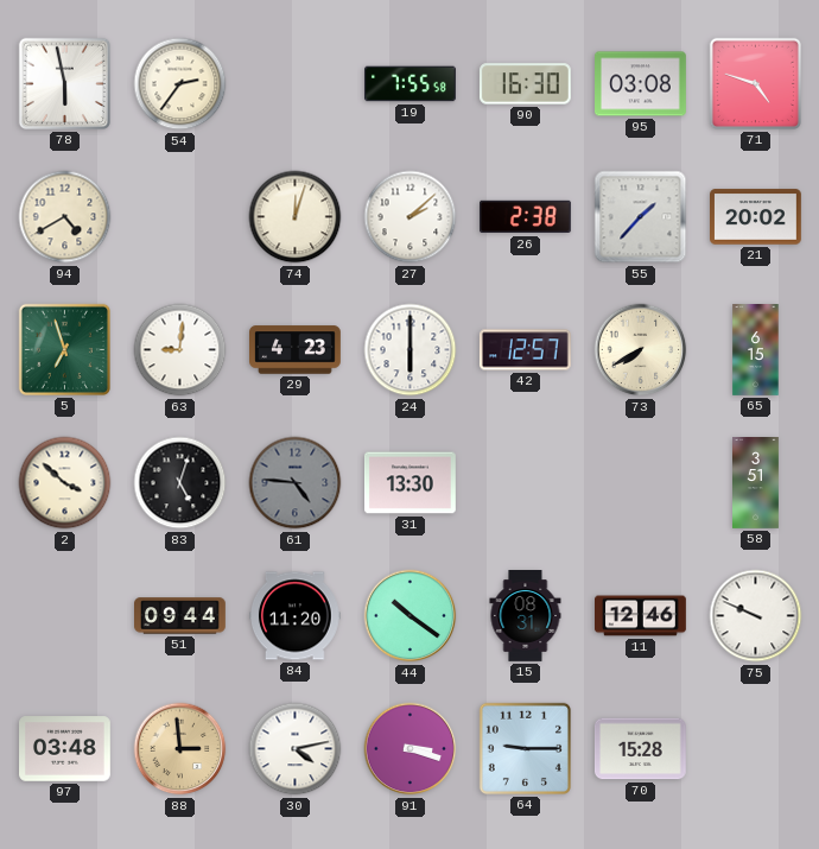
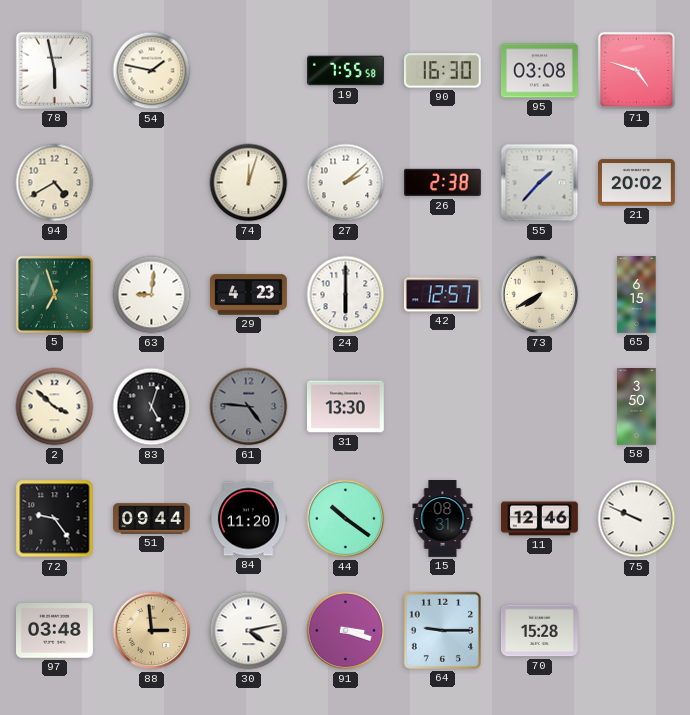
54: 2:36 -> 1:47 (152, 71)
58: 3:51 -> 3:50 (637, 407)
72: none -> 9:24 (55, 519)
